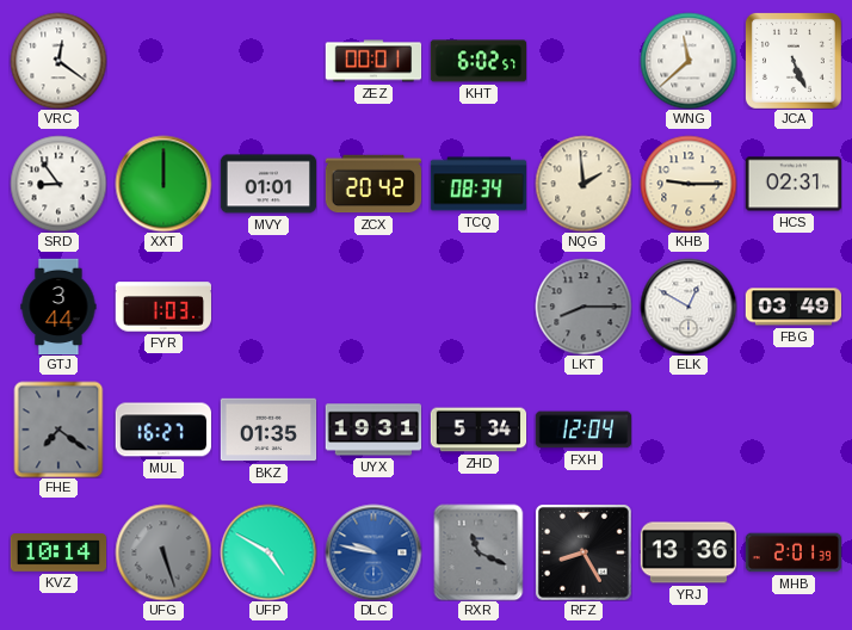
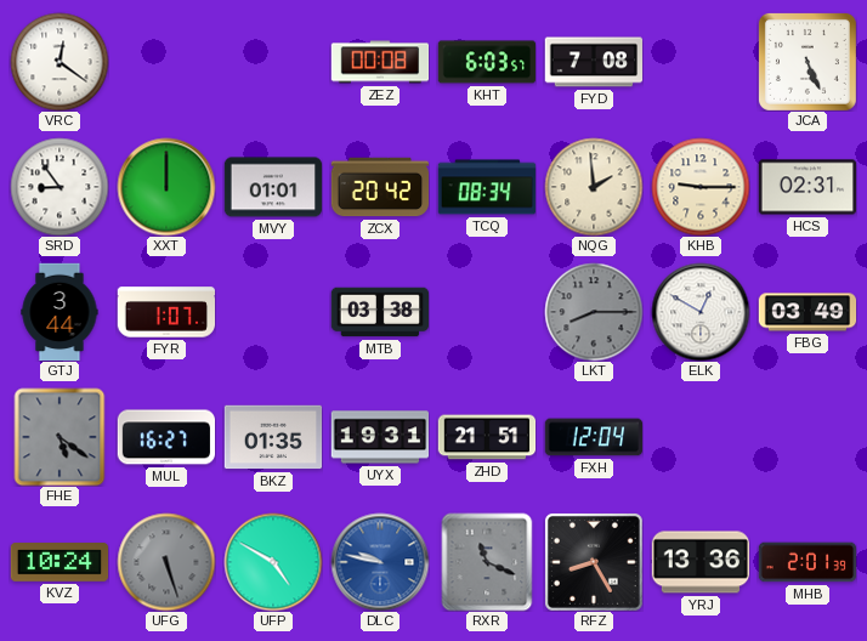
ZEZ: 00:01 -> 00:08 (380, 62)
KHT: 6:02 -> 6:03 (487, 62)
FYD: none -> 7:08 (594, 62)
WNG: 11:38 -> none (689, 61)
FYR: 1:03 -> 1:07 (165, 312)
MTB: none -> 03:38 (379, 312)
FHE: 7:21 -> 5:21 (59, 437)
ZHD: 5:34 -> 21:51 (487, 437)
KVZ: 10:14 -> 10:24 (59, 562)
